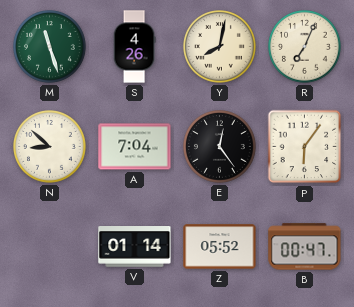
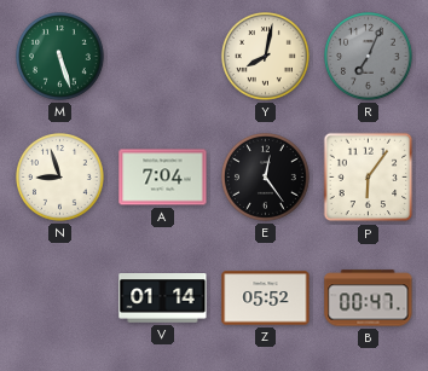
M: 11:27 -> 5:27 (60, 57)
S: 4:26 -> none (134, 47)
R dial: cream -> grey (369, 57)
N: 8:52 -> 8:57 (60, 178)
